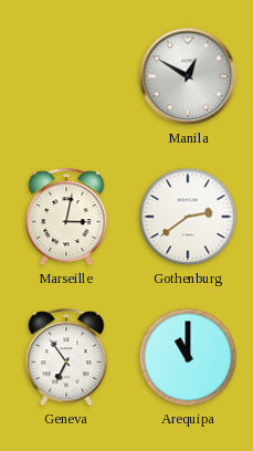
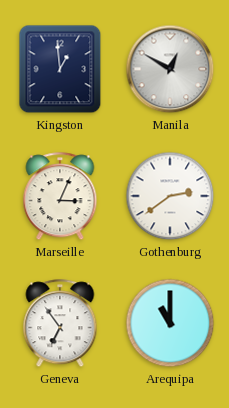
Kingston: none -> 12:59 (60, 69)
Marseille: 3:02 -> 3:04 (60, 197)
